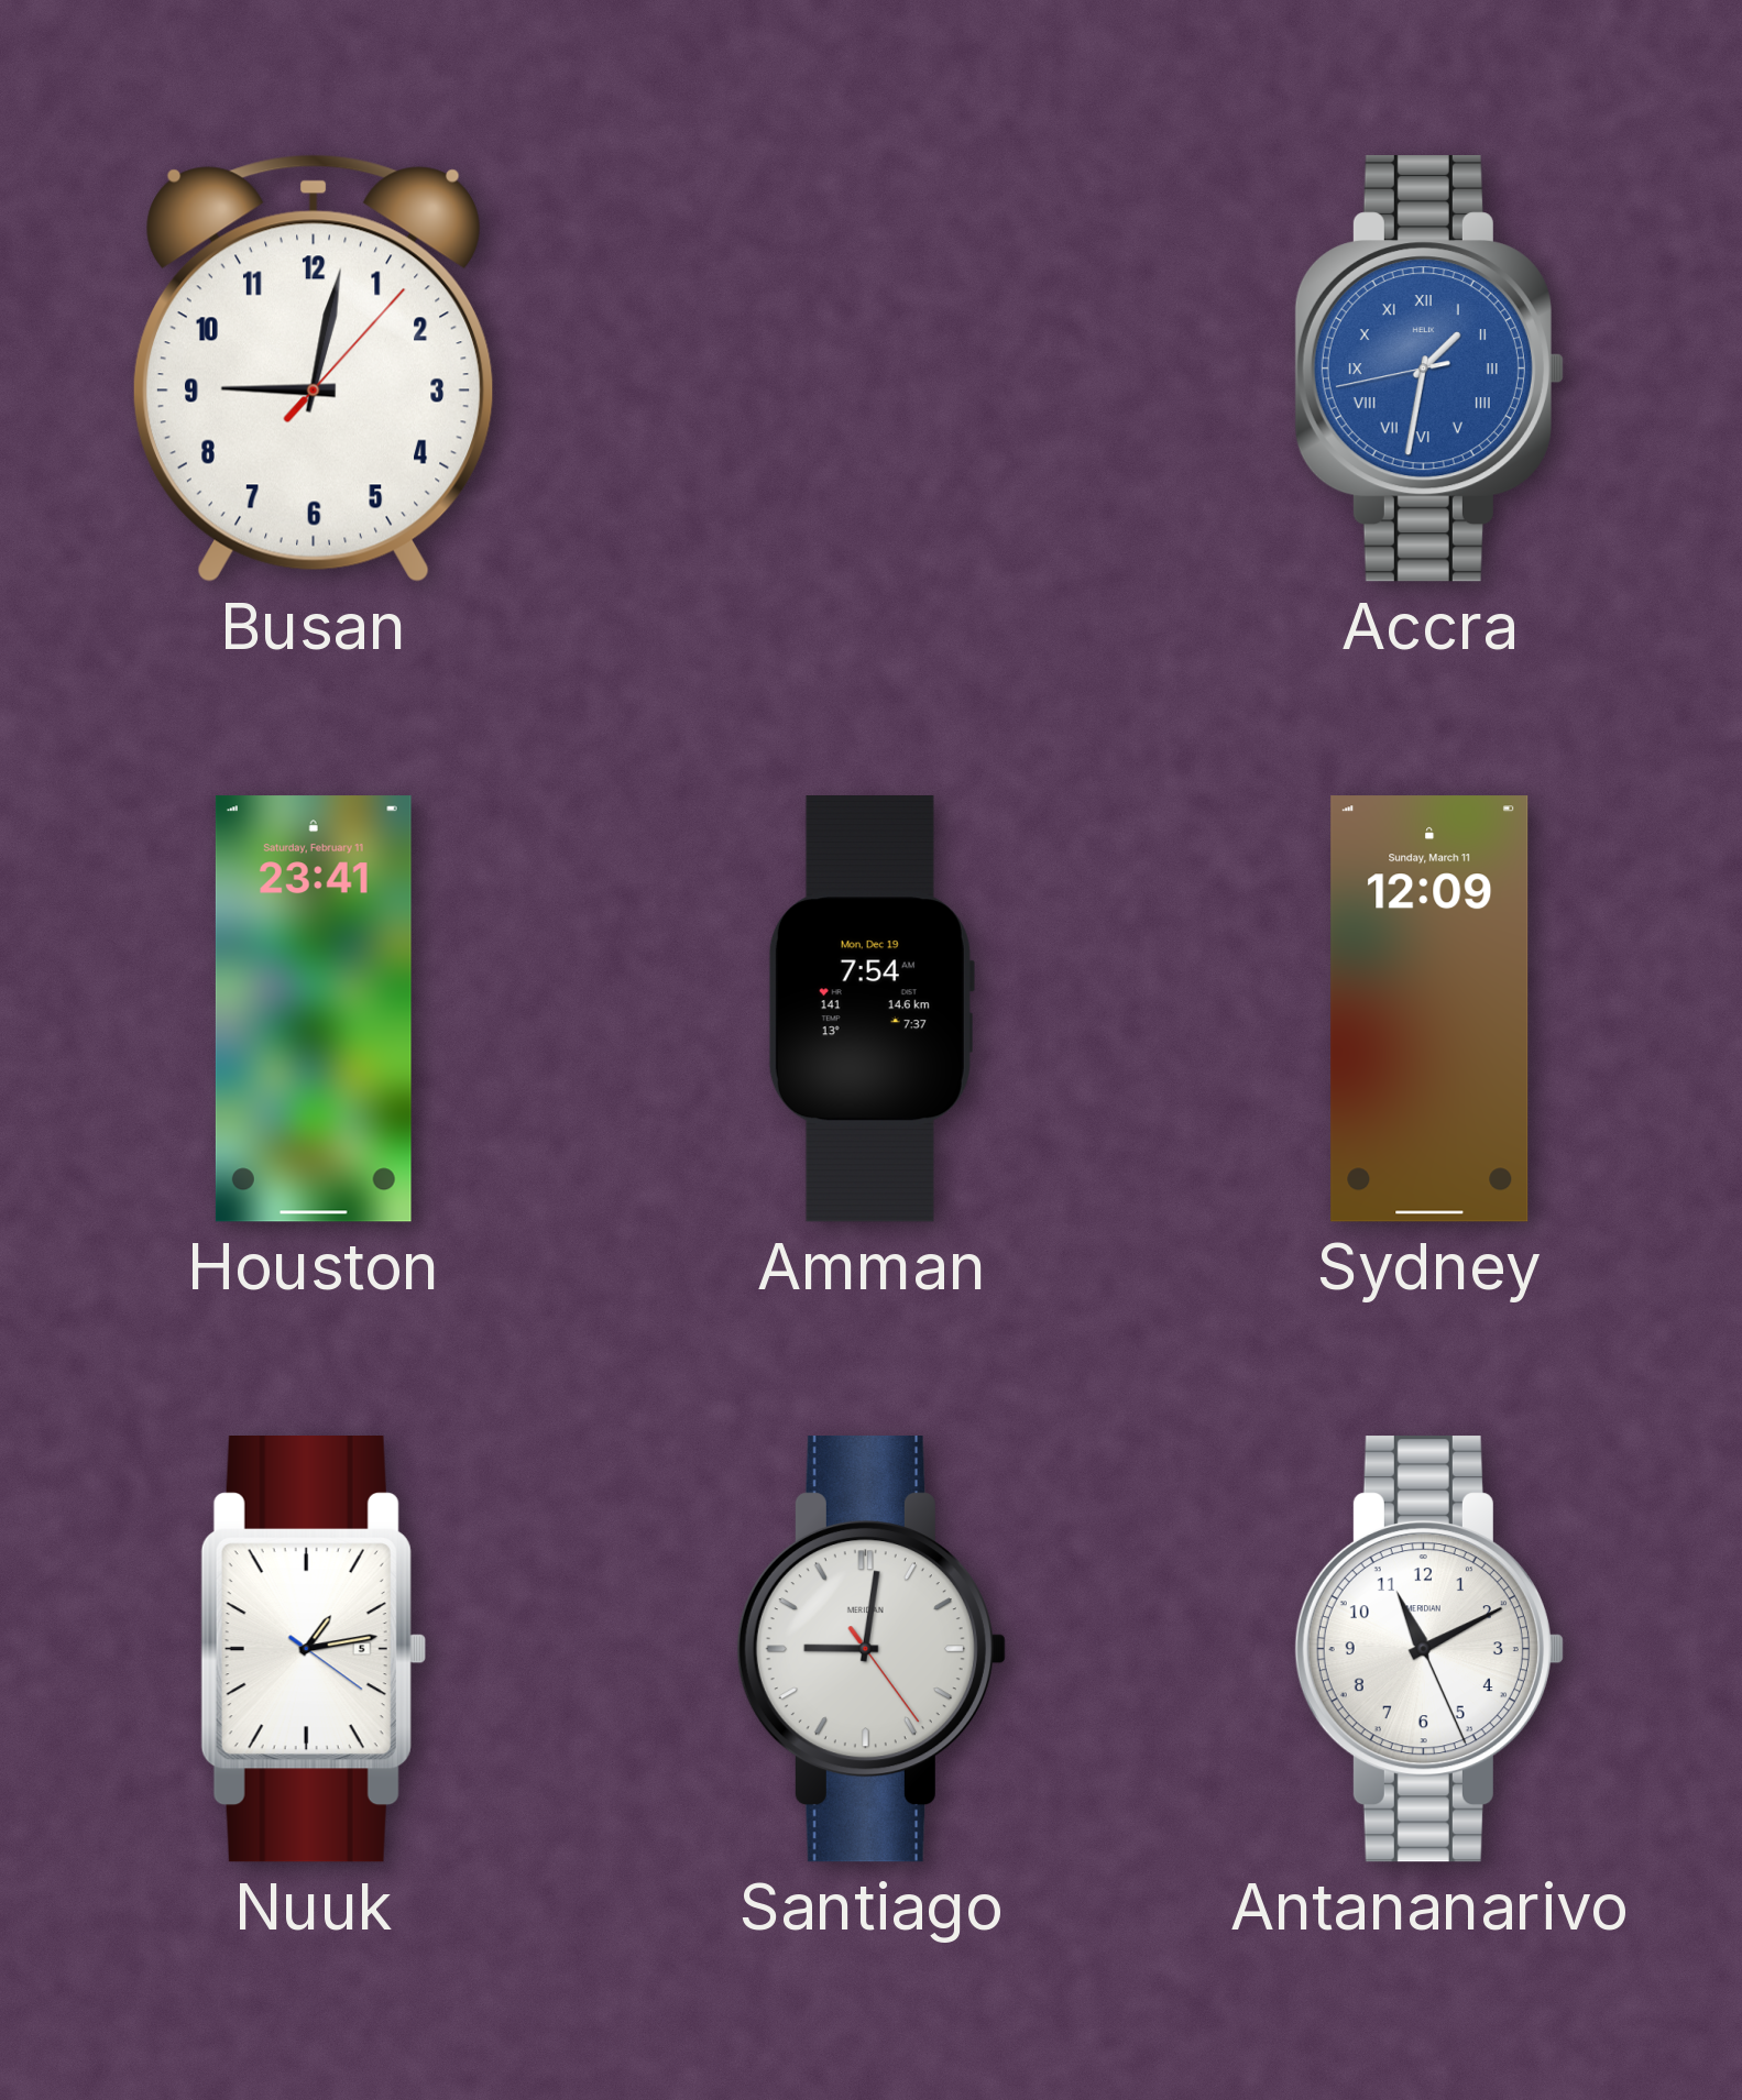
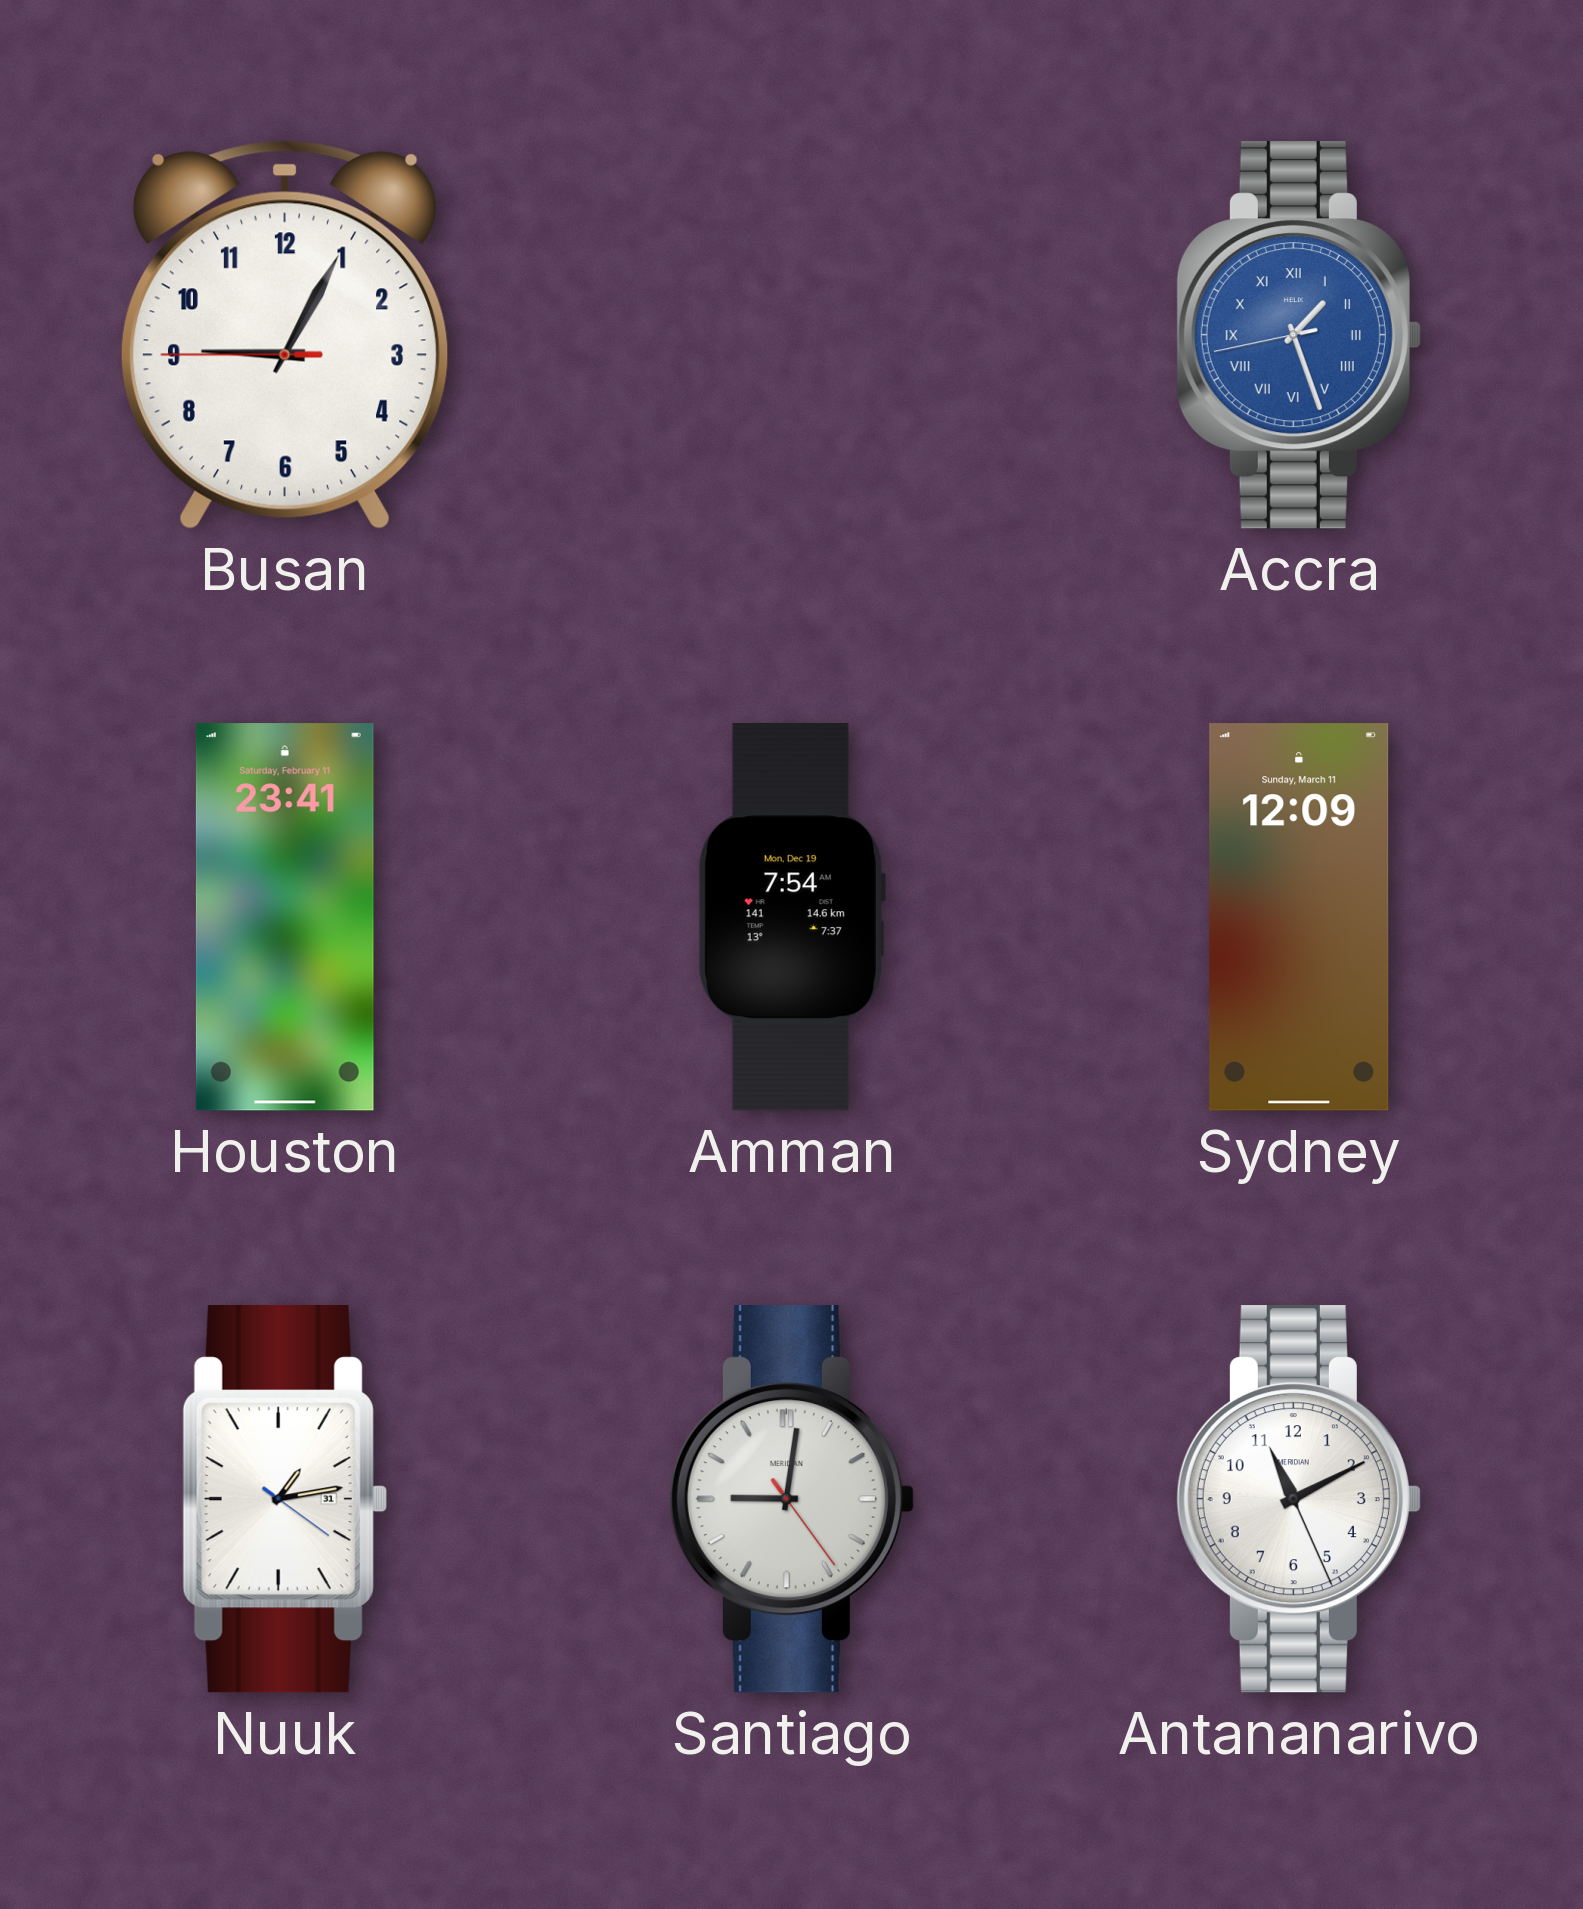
Busan: 9:02 -> 9:04 (285, 335)
Accra: 1:31 -> 1:26 (1299, 336)
Nuuk date: 5 -> 31 (285, 1500)
